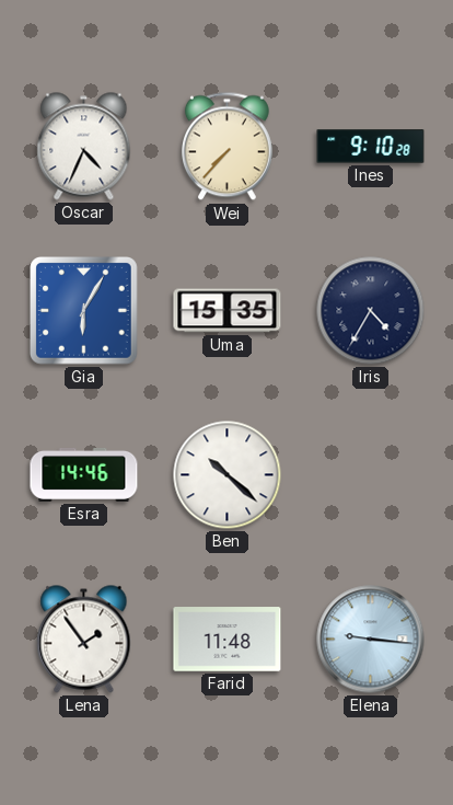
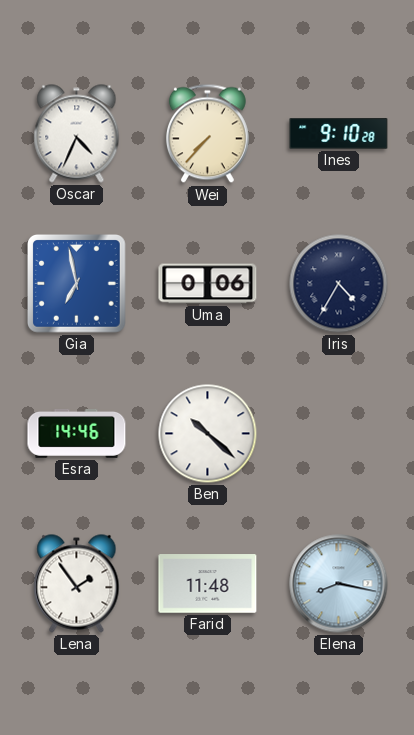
Gia: 6:05 -> 6:58 (77, 284)
Uma: 15:35 -> 0:06 (208, 284)
Elena: 9:16 -> 8:17 (339, 584)
